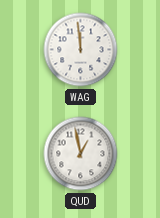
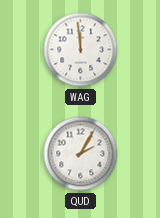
QUD: 12:58 -> 2:05 (81, 154)
